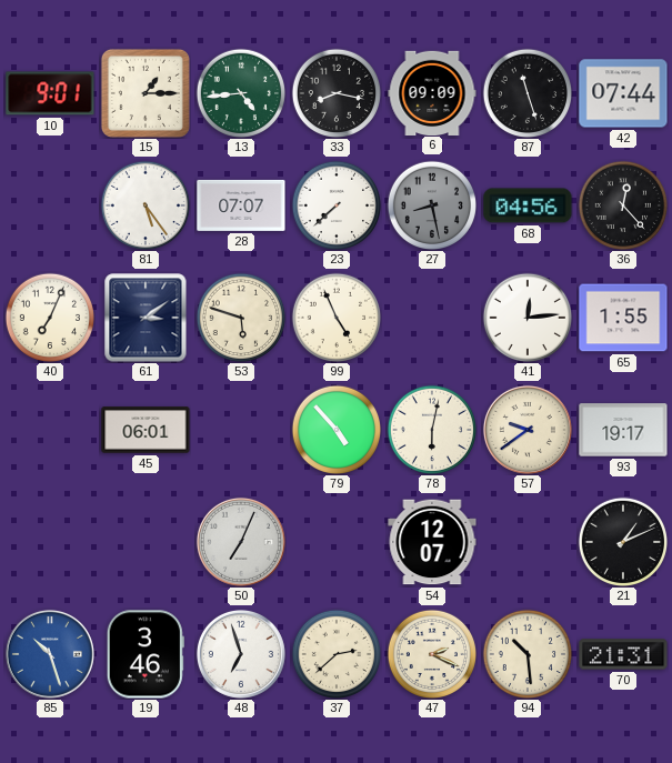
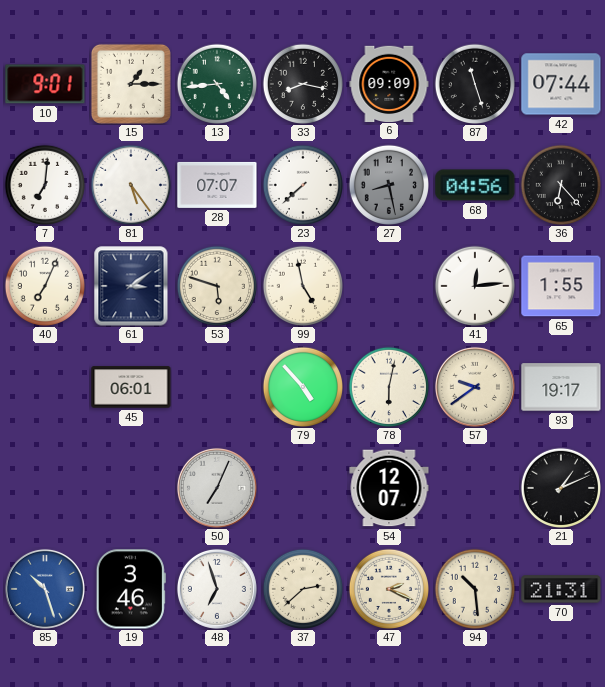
7: none -> 7:01 (44, 184)
36: 12:23 -> 6:23 (560, 184)
99: 4:56 -> 4:58 (302, 285)
